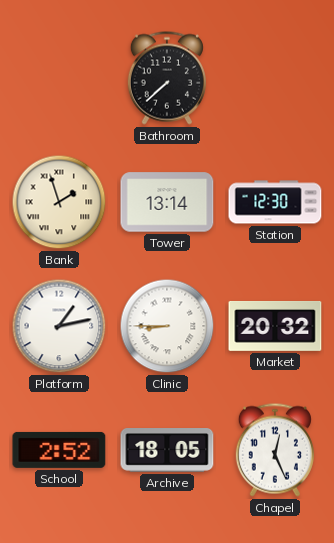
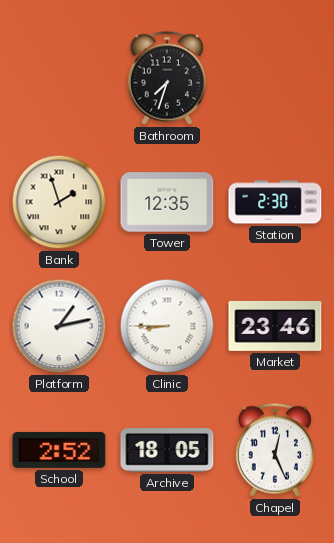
Bathroom: 7:38 -> 7:33 (167, 78)
Tower: 13:14 -> 12:35 (167, 202)
Station: 12:30 -> 2:30 (275, 202)
Market: 20:32 -> 23:46 (275, 326)
